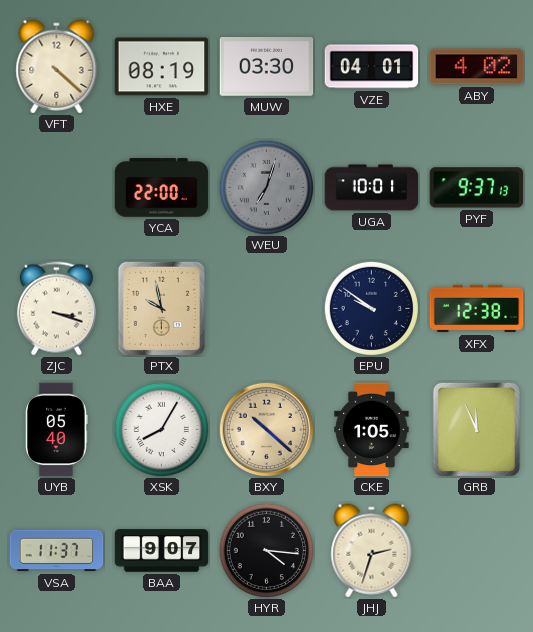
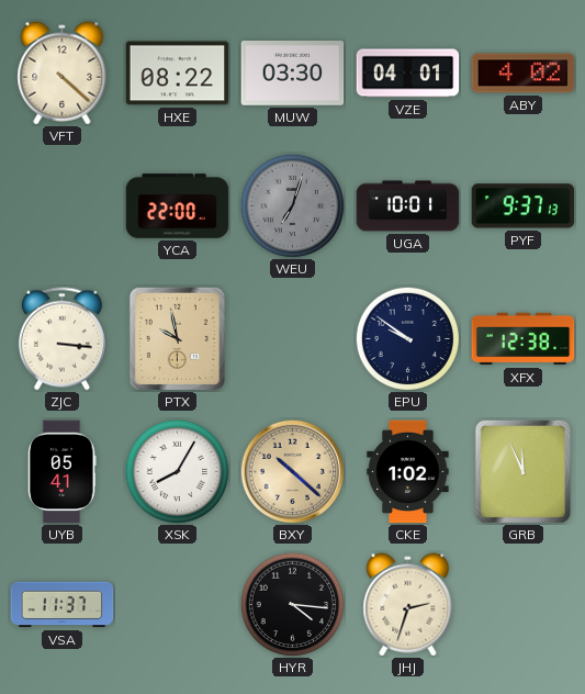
HXE: 08:19 -> 08:22 (178, 74)
ZJC: 3:18 -> 3:16 (61, 339)
UYB: 05:40 -> 05:41 (63, 472)
CKE: 1:05 -> 1:02 (408, 472)
BAA: 9:07 -> none (162, 551)
